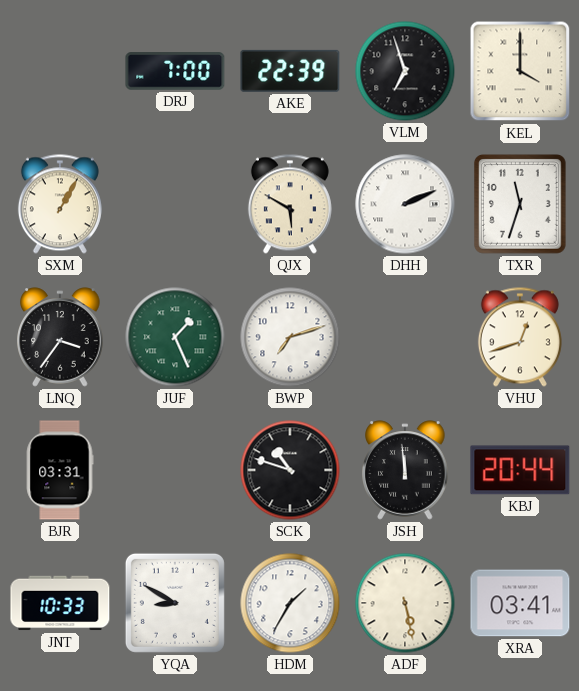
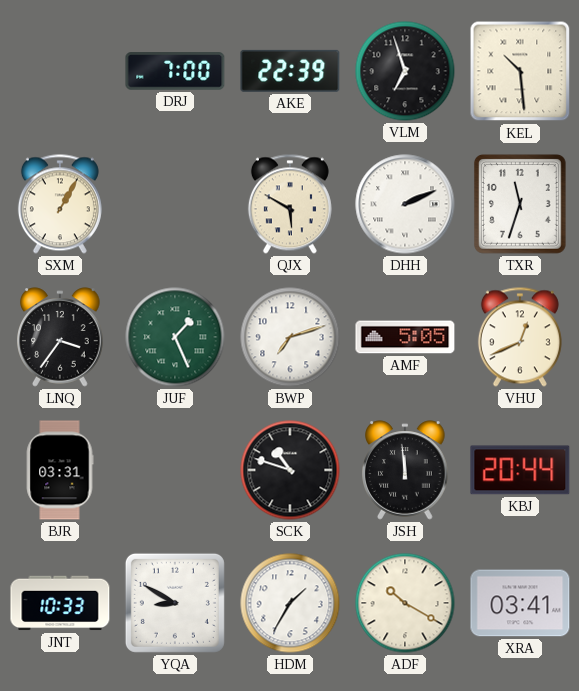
KEL: 4:00 -> 10:29 (520, 71)
AMF: none -> 5:05 (405, 337)
VHU: 12:42 -> 12:41 (520, 337)
ADF: 5:28 -> 10:20 (405, 603)
